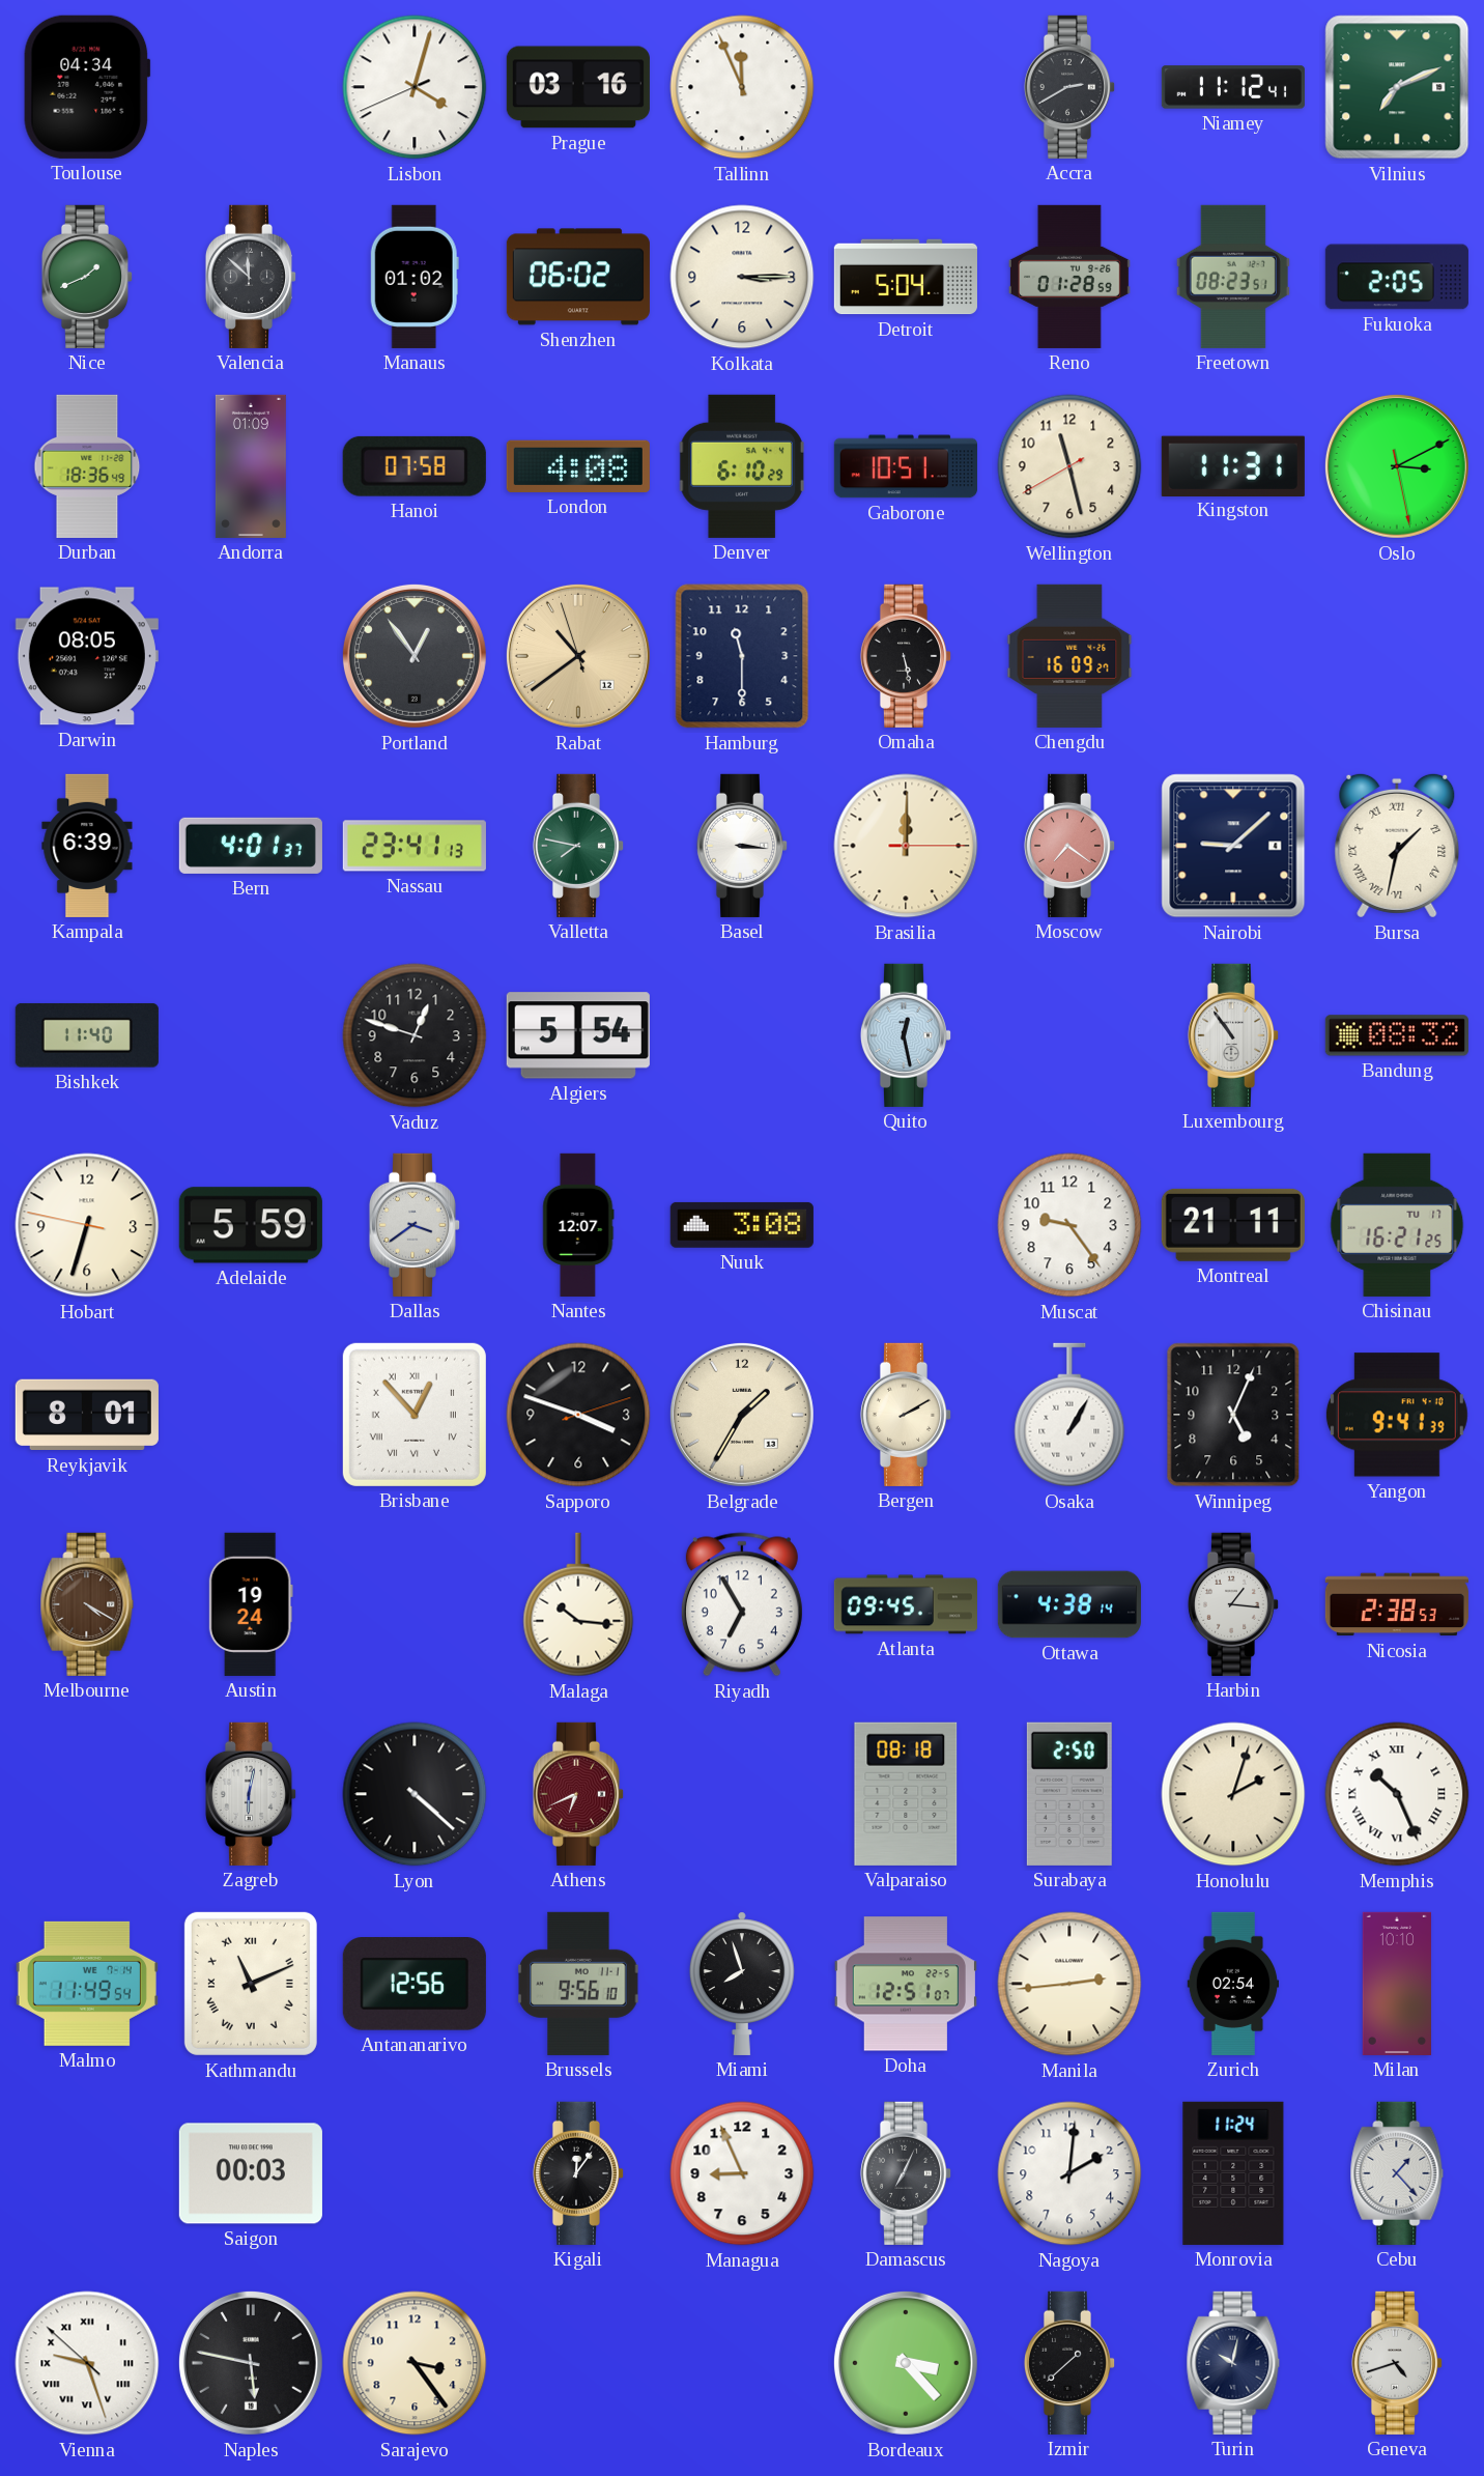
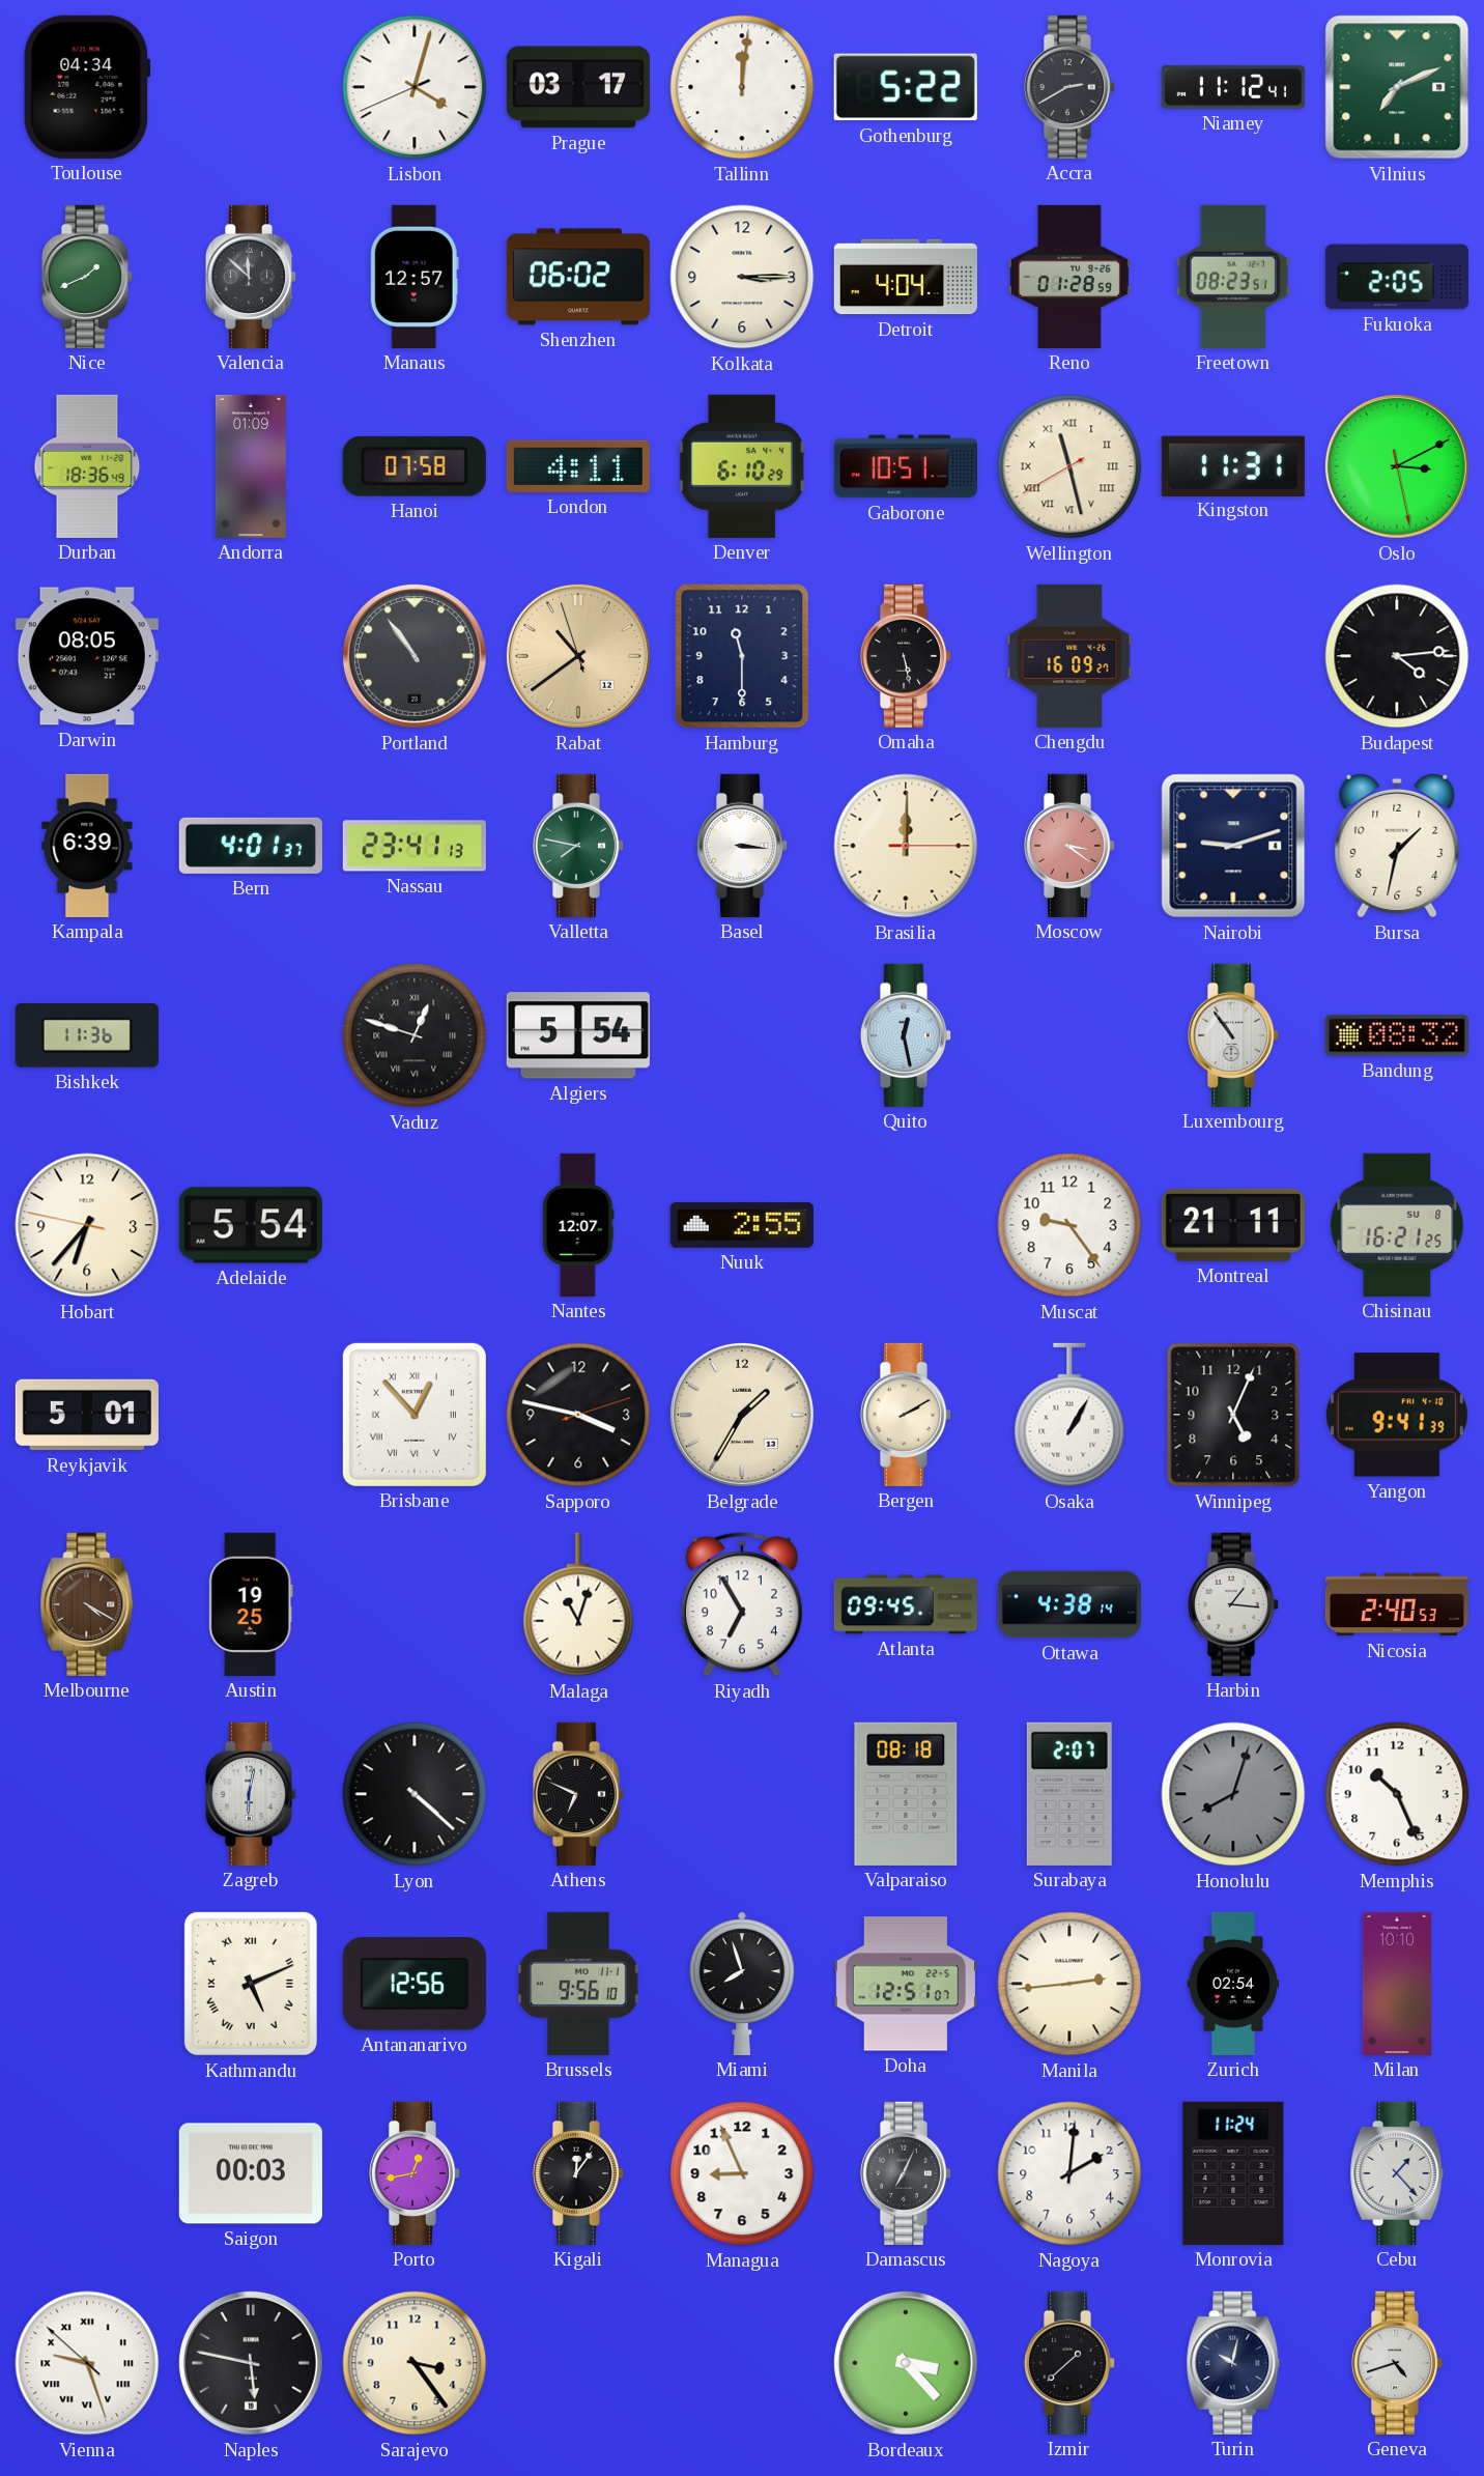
Prague: 03:16 -> 03:17 (578, 87)
Tallinn: 11:56 -> 12:01 (742, 87)
Gothenburg: none -> 5:22 (906, 87)
Manaus: 01:02 -> 12:57 (415, 277)
Detroit: 5:04 -> 4:04 (906, 277)
London: 4:08 -> 4:11 (578, 466)
Wellington numerals: Arabic -> Roman (1069, 466)
Portland: 12:54 -> 10:54 (415, 656)
Budapest: none -> 4:14 (1397, 656)
Moscow: 7:21 -> 3:21 (1069, 846)
Nairobi: 9:08 -> 9:12 (1233, 846)
Bursa numerals: Roman -> Arabic (1397, 846)
Bishkek: 11:40 -> 11:36 (87, 1035)
Vaduz numerals: Arabic -> Roman (415, 1035)
Hobart: 6:32 -> 6:36 (87, 1225)
Adelaide: 5:59 -> 5:54 (251, 1225)
Dallas: 3:39 -> none (415, 1225)
Nuuk: 3:08 -> 2:55 (742, 1225)
Chisinau date: TU 17 -> SU 8 (1397, 1225)
Reykjavik: 8:01 -> 5:01 (87, 1415)
Sapporo: 3:48 -> 3:47 (578, 1415)
Austin: 19:24 -> 19:25 (251, 1604)
Malaga: 10:16 -> 11:03 (578, 1604)
Nicosia: 2:38 -> 2:40 (1397, 1604)
Athens: 6:41 -> 6:49 (578, 1794)
Athens dial: burgundy -> black (578, 1794)
Surabaya: 2:50 -> 2:07 (1069, 1794)
Honolulu: 2:03 -> 8:03 (1233, 1794)
Honolulu dial: cream -> grey (1233, 1794)
Memphis numerals: Roman -> Arabic (1397, 1794)
Malmo: 11:49 -> none (87, 1984)
Kathmandu: 11:11 -> 5:11 (251, 1984)
Porto: none -> 12:43 (415, 2173)
